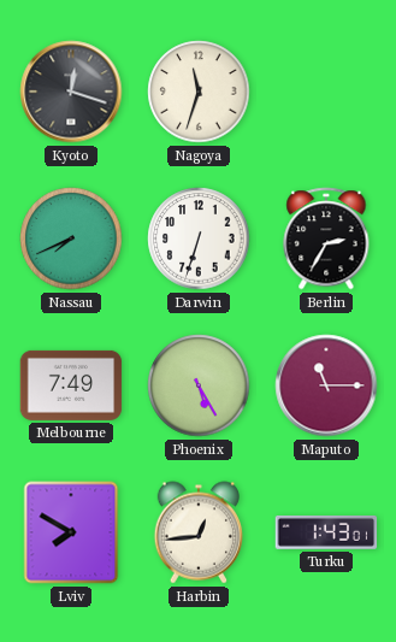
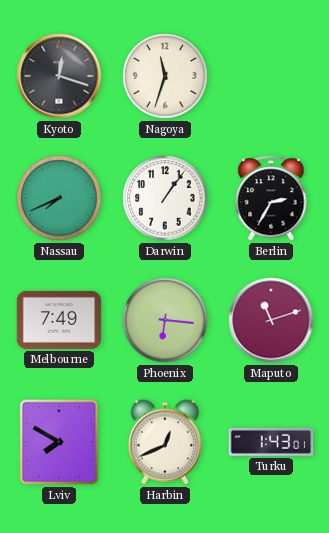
Darwin: 6:33 -> 1:06 (165, 198)
Phoenix: 5:25 -> 6:16 (165, 320)
Maputo: 11:15 -> 11:12 (271, 320)
Harbin: 12:44 -> 12:41 (165, 442)
